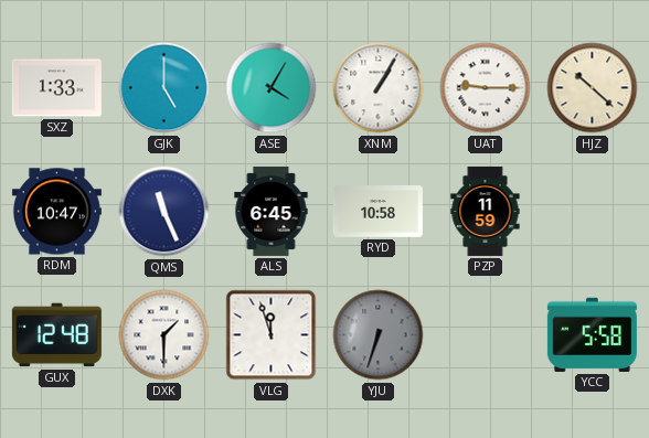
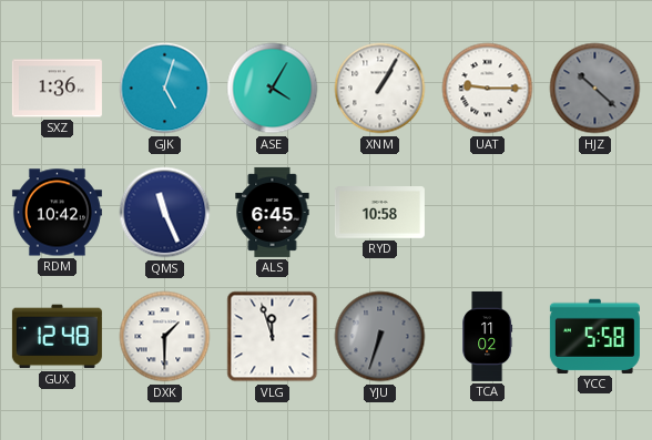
SXZ: 1:33 -> 1:36 (57, 89)
GJK: 5:00 -> 5:03 (165, 89)
HJZ dial: cream -> grey (595, 89)
RDM: 10:47 -> 10:42 (57, 213)
PZP: 11:59 -> none (486, 211)
TCA: none -> 11:02 (488, 336)
